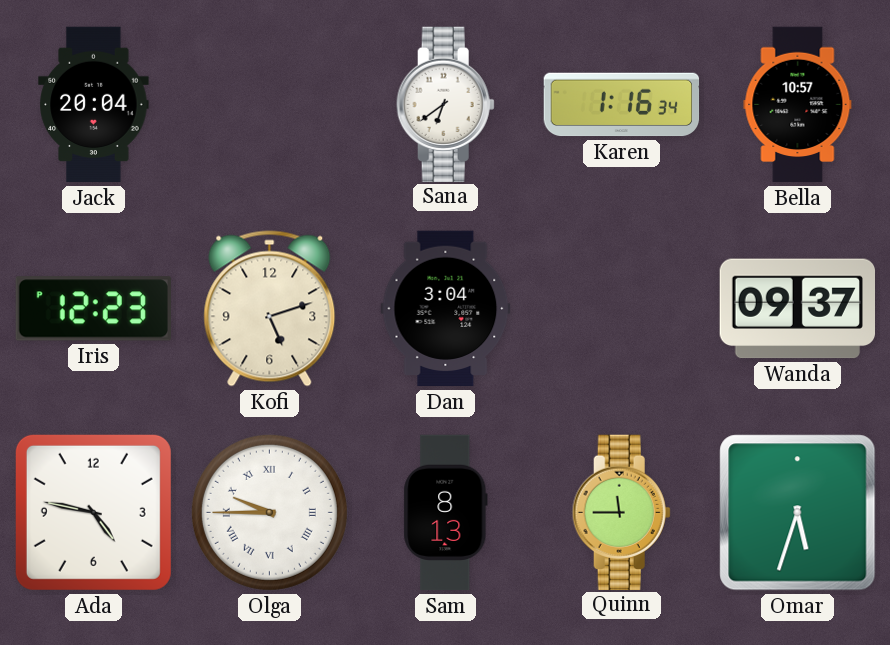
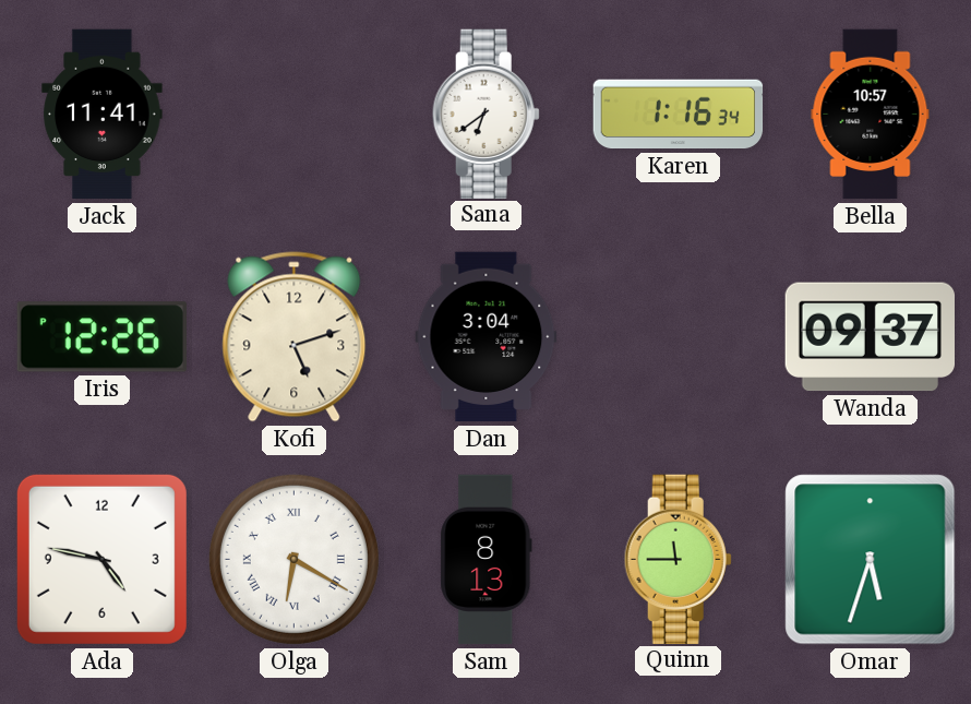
Jack: 20:04 -> 11:41 (103, 115)
Iris: 12:23 -> 12:26 (101, 337)
Olga: 9:45 -> 6:20 (293, 559)
